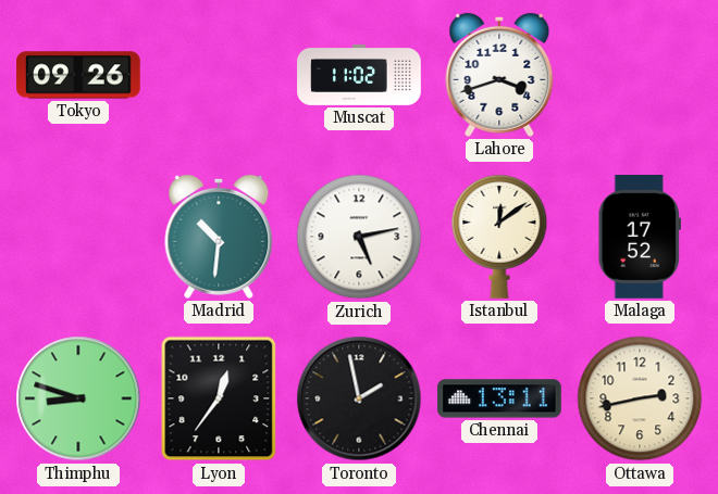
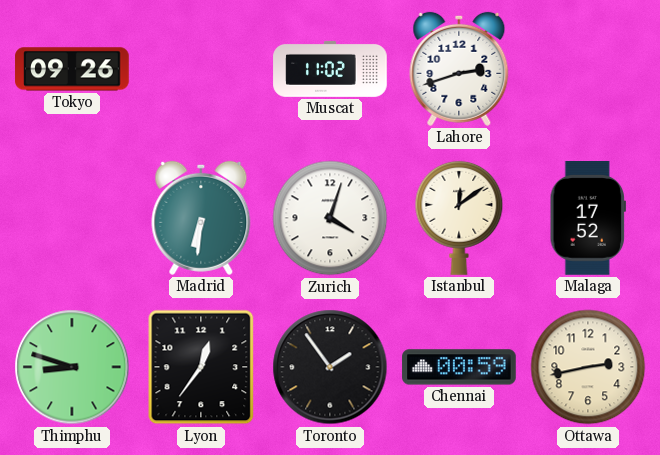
Lahore: 3:42 -> 2:42 (459, 69)
Madrid: 10:31 -> 6:31 (201, 218)
Zurich: 5:13 -> 4:03 (330, 218)
Toronto: 1:58 -> 1:54 (330, 367)
Chennai: 13:11 -> 00:59 (459, 367)
